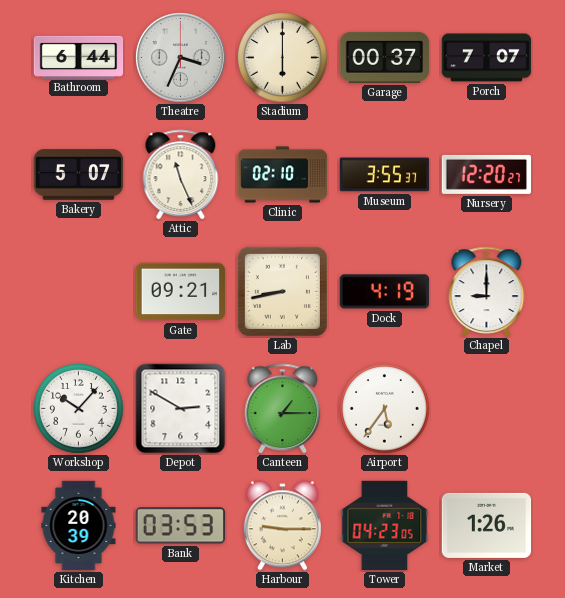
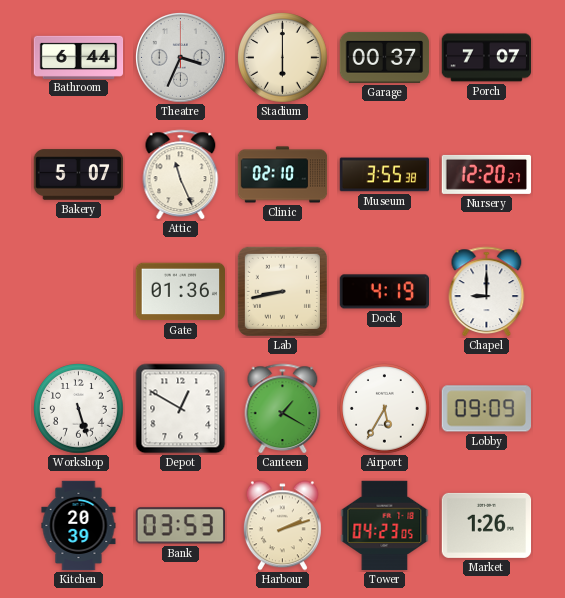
Museum: 3:55:37 -> 3:55:38 (385, 175)
Gate: 09:21 -> 01:36 (181, 292)
Workshop: 10:07 -> 5:27 (79, 409)
Depot: 2:50 -> 12:50 (181, 409)
Canteen: 1:15 -> 1:20 (283, 409)
Airport: 5:36 -> 5:35 (385, 409)
Lobby: none -> 09:09 (486, 409)
Harbour: 9:15 -> 2:12 (282, 526)
